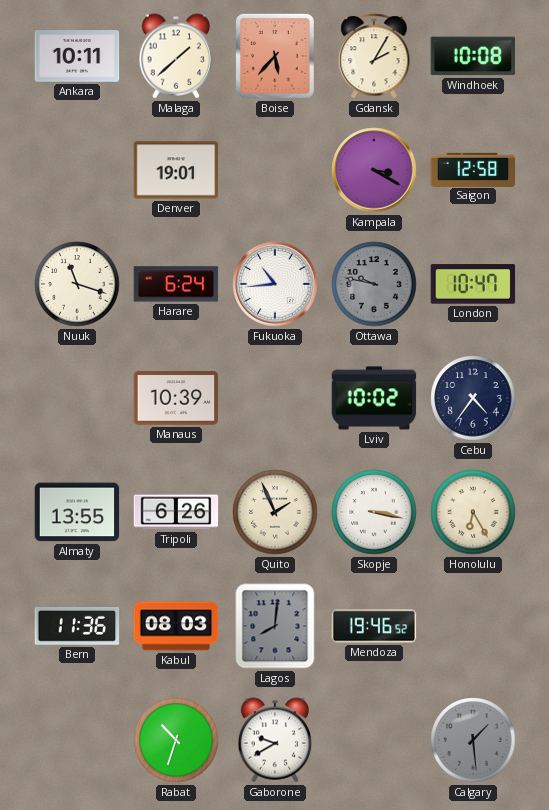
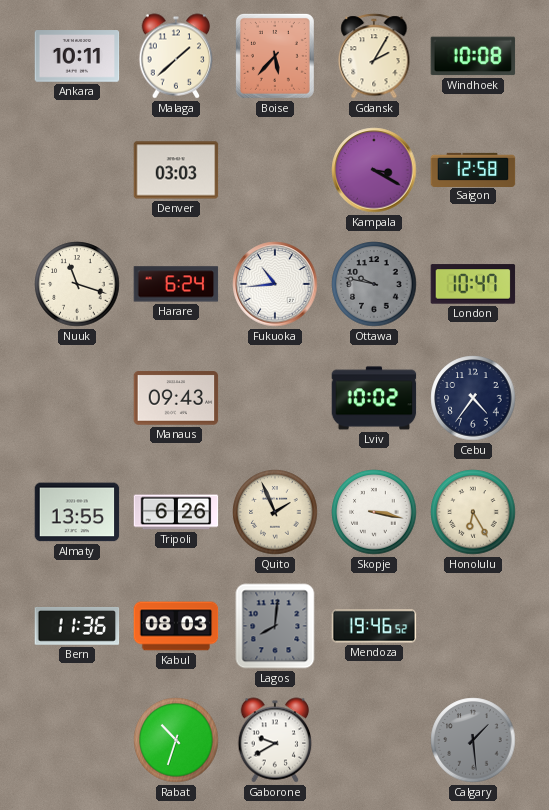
Denver: 19:01 -> 03:03 (176, 170)
Manaus: 10:39 -> 09:43 (176, 398)
